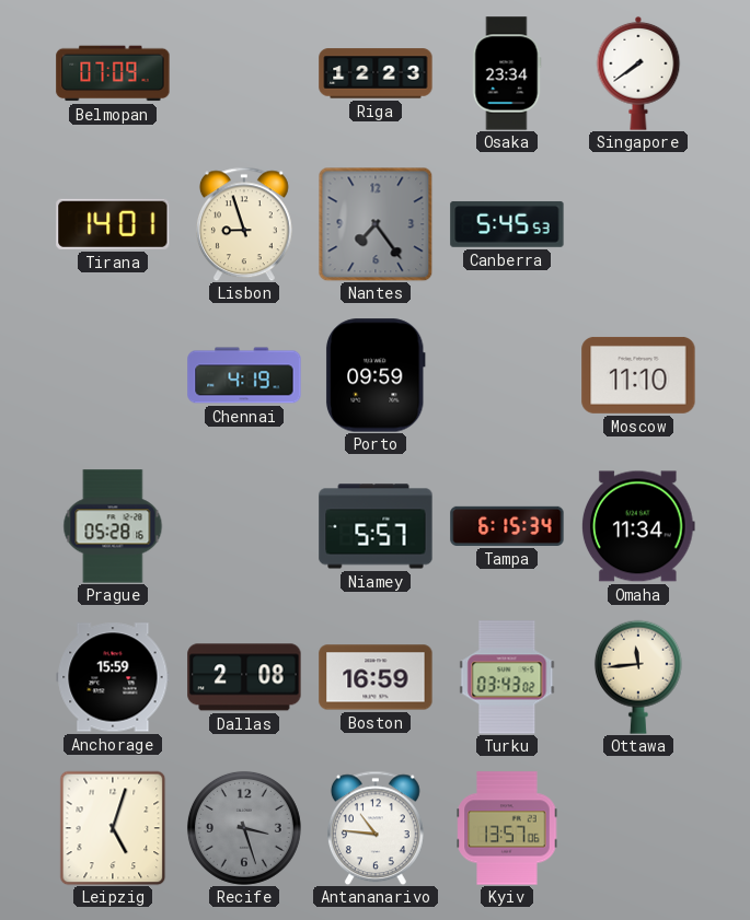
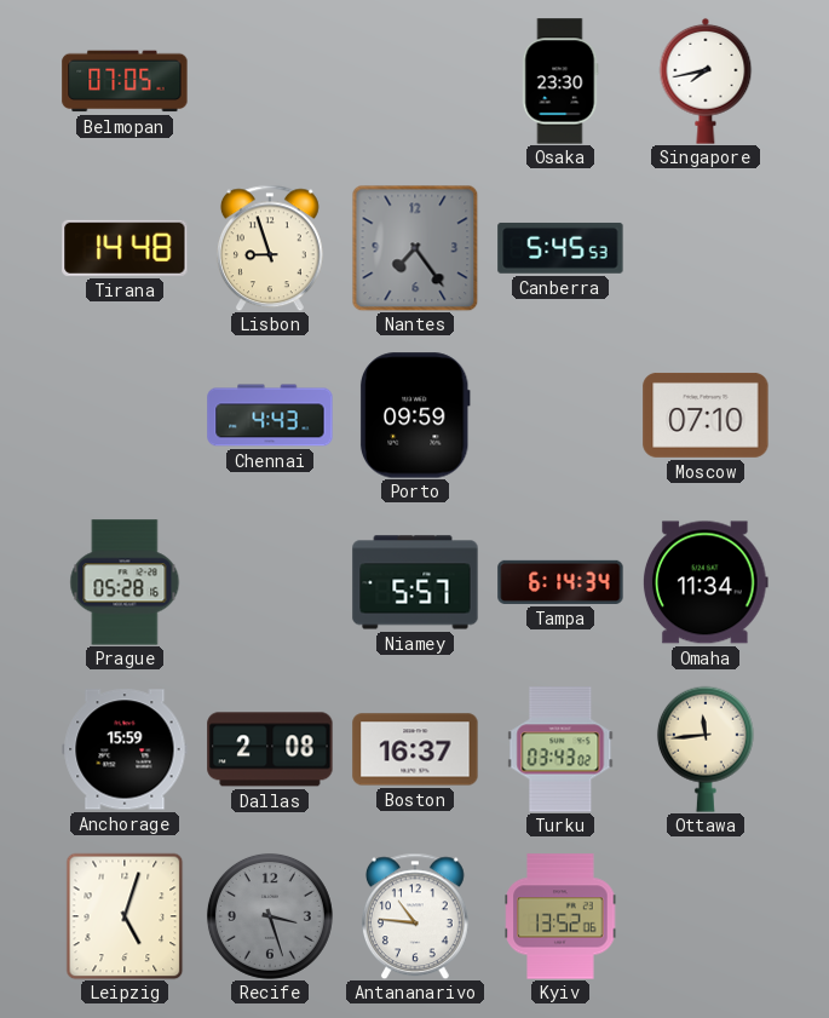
Belmopan: 07:09 -> 07:05 (125, 81)
Riga: 12:23 -> none (376, 73)
Osaka: 23:34 -> 23:30 (560, 81)
Singapore: 7:39 -> 7:43 (706, 81)
Tirana: 14:01 -> 14:48 (125, 248)
Chennai: 4:19 -> 4:43 (270, 415)
Moscow: 11:10 -> 07:10 (706, 415)
Tampa: 6:15 -> 6:14 (560, 582)
Boston: 16:59 -> 16:37 (415, 749)
Kyiv: 13:57 -> 13:52 (560, 916)
